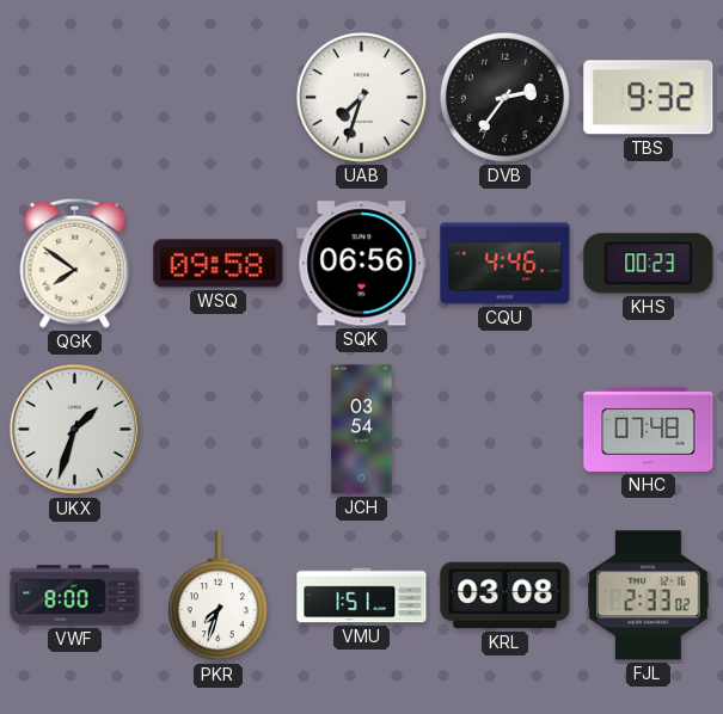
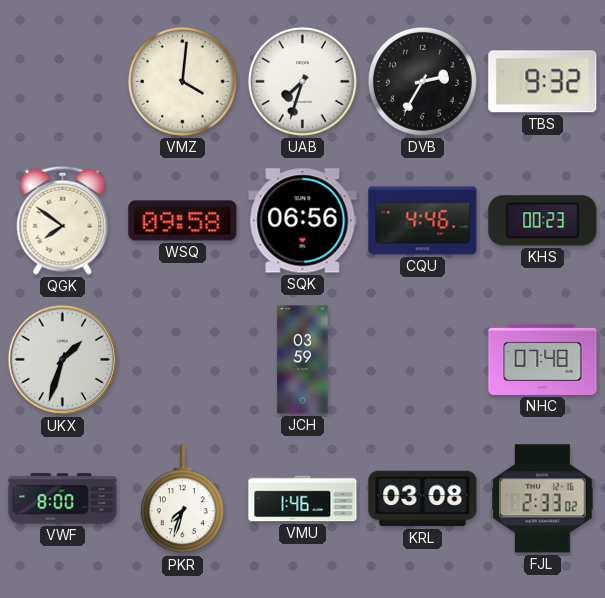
VMZ: none -> 4:01 (182, 81)
DVB: 2:36 -> 2:35 (422, 81)
JCH: 03:54 -> 03:59 (303, 360)
VMU: 1:51 -> 1:46 (303, 499)
